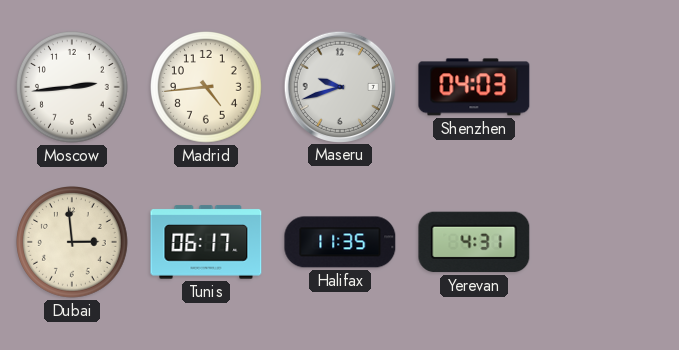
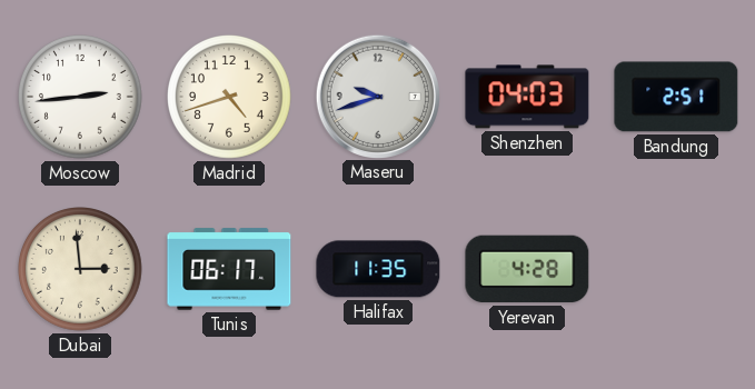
Madrid: 4:44 -> 4:42 (230, 98)
Bandung: none -> 2:51 (676, 97)
Yerevan: 4:31 -> 4:28 (527, 269)
